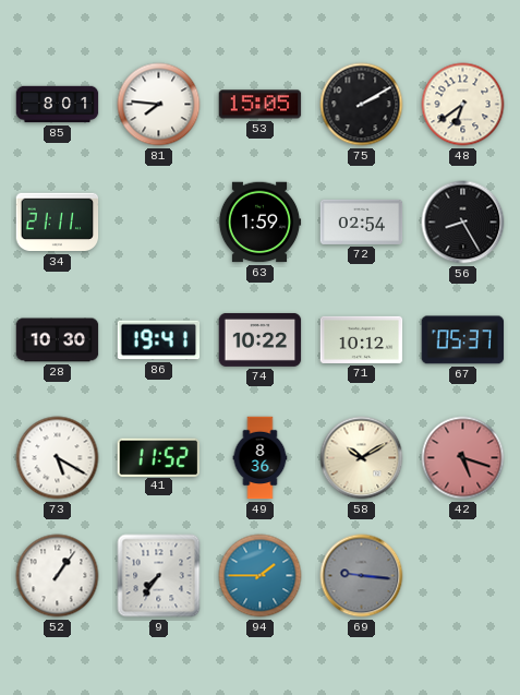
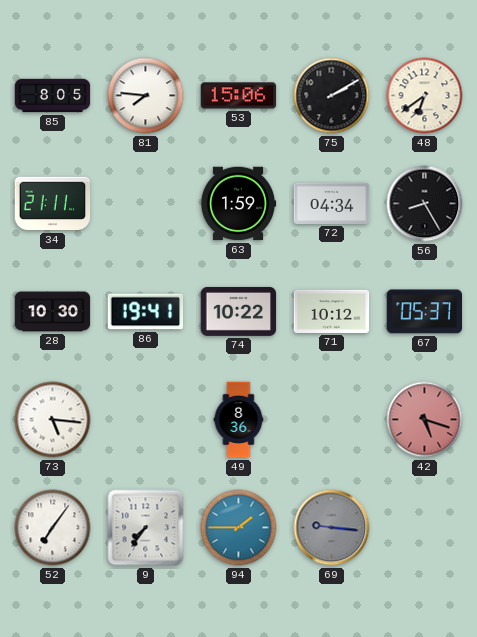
85: 8:01 -> 8:05 (53, 96)
53: 15:05 -> 15:06 (239, 96)
72: 02:54 -> 04:34 (332, 203)
73: 5:20 -> 5:16 (53, 420)
41: 11:52 -> none (158, 457)
58: 10:10 -> none (362, 458)
52: 1:06 -> 7:06 (53, 528)
